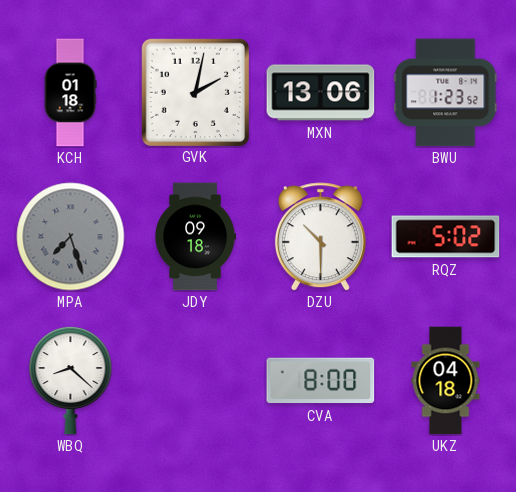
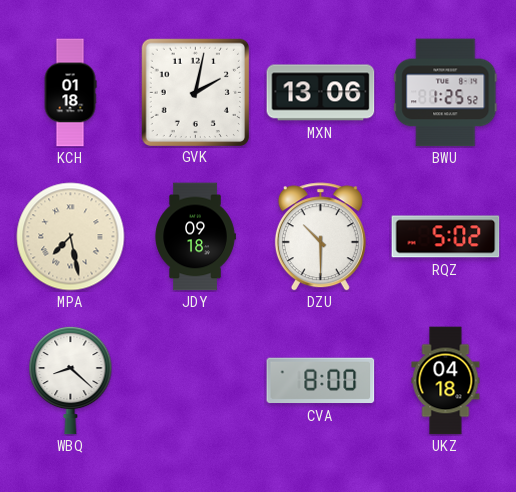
BWU: 1:23 -> 1:25 (446, 93)
MPA: 7:27 -> 7:28 (71, 237)
MPA dial: grey -> cream (71, 237)
